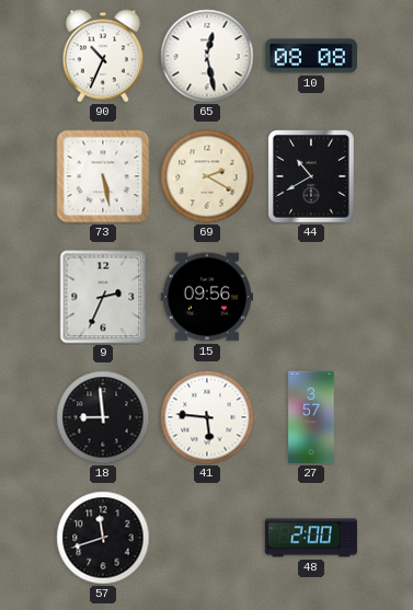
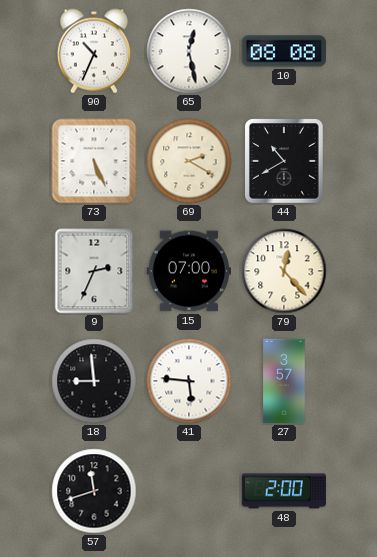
73: 5:28 -> 5:26 (94, 161)
15: 09:56 -> 07:00 (188, 271)
79: none -> 12:23 (284, 271)
